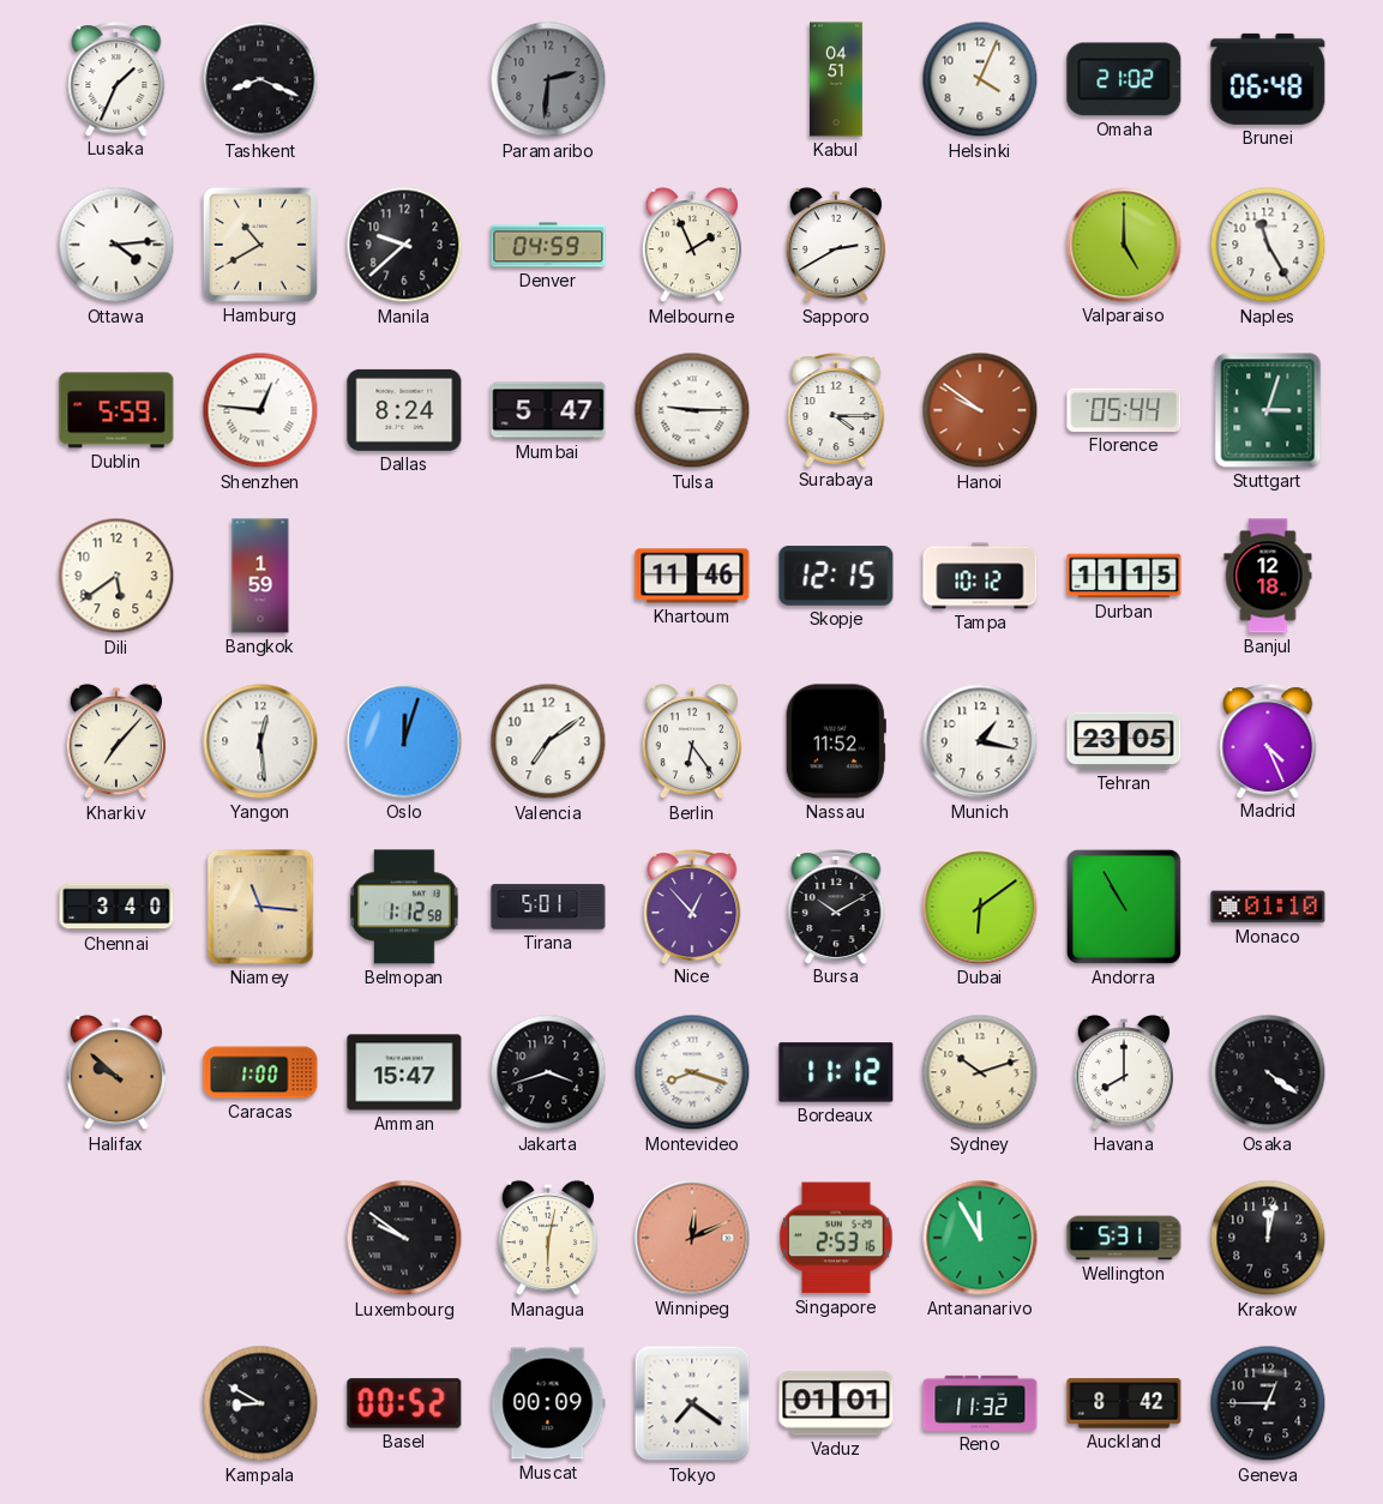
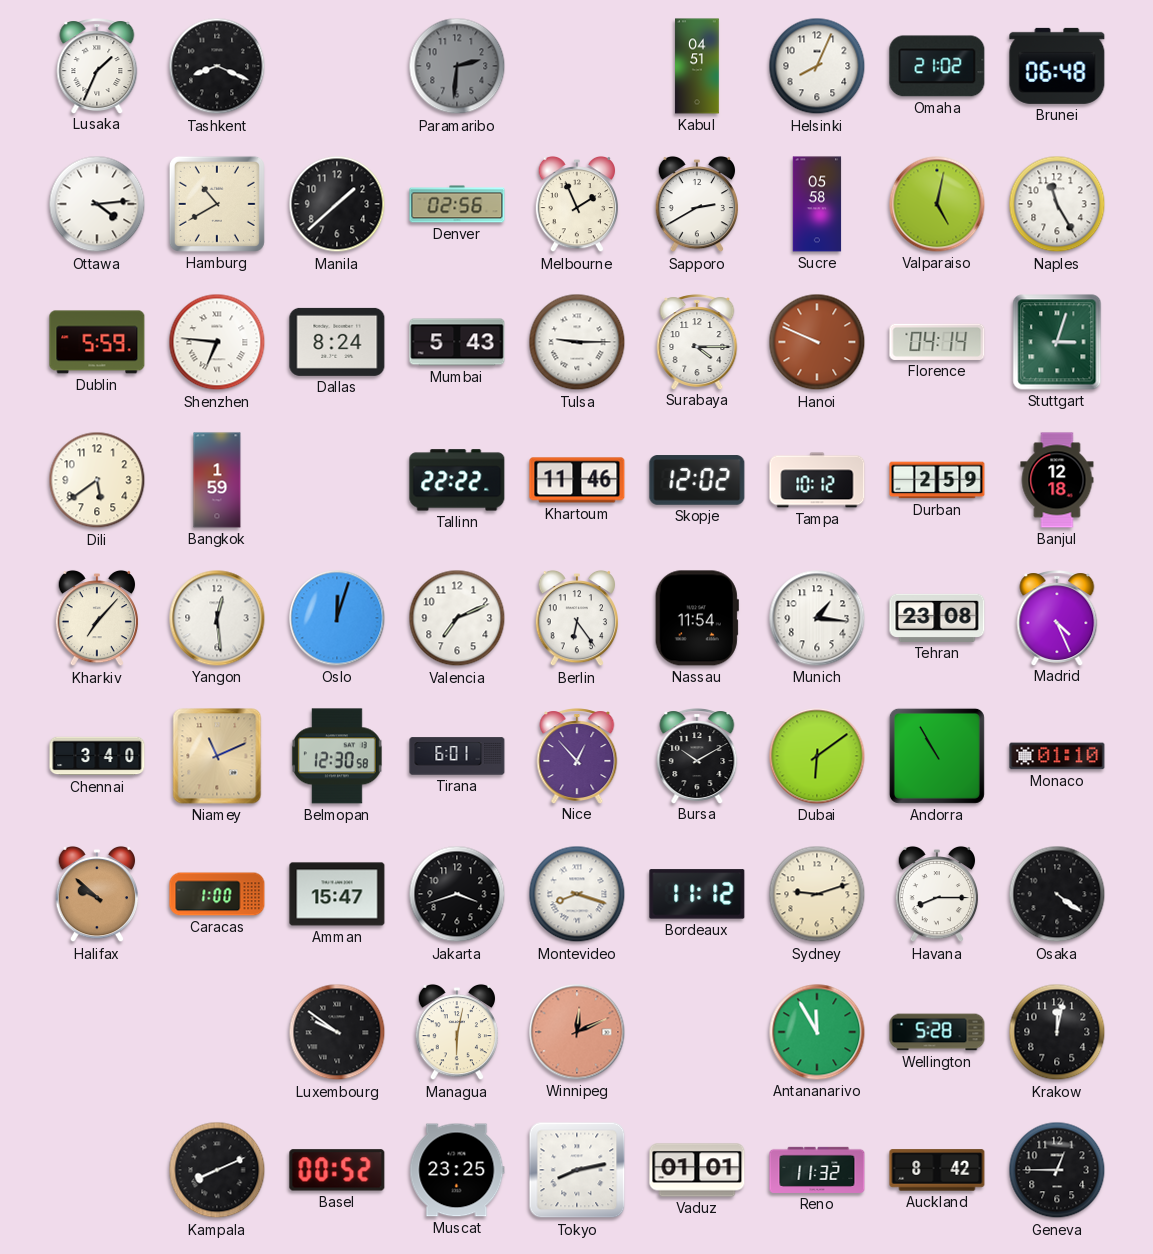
Helsinki: 4:04 -> 8:04 (817, 66)
Manila: 9:38 -> 1:38 (337, 204)
Denver: 04:59 -> 02:56 (457, 204)
Sucre: none -> 05:58 (817, 204)
Valparaiso: 5:00 -> 5:02 (937, 204)
Shenzhen: 12:46 -> 6:46 (217, 342)
Mumbai: 5:47 -> 5:43 (457, 342)
Hanoi: 9:51 -> 9:49 (817, 342)
Florence: 05:44 -> 04:14 (937, 342)
Tallinn: none -> 22:22 (457, 480)
Skopje: 12:15 -> 12:02 (697, 480)
Durban: 11:15 -> 2:59 (937, 480)
Valencia: 7:09 -> 7:11 (457, 618)
Nassau: 11:52 -> 11:54 (697, 618)
Munich: 1:17 -> 1:16 (817, 618)
Tehran: 23:05 -> 23:08 (937, 618)
Niamey: 11:16 -> 11:11 (217, 756)
Belmopan: 1:12 -> 12:30 (337, 756)
Tirana: 5:01 -> 6:01 (457, 756)
Sydney: 10:12 -> 9:12 (817, 894)
Havana: 8:00 -> 8:15 (936, 894)
Singapore: 2:53 -> none (837, 1238)
Wellington: 5:31 -> 5:28 (937, 1032)
Kampala: 8:50 -> 8:11 (217, 1170)
Muscat: 00:09 -> 23:25 (457, 1170)
Tokyo: 7:21 -> 8:13 (577, 1170)
